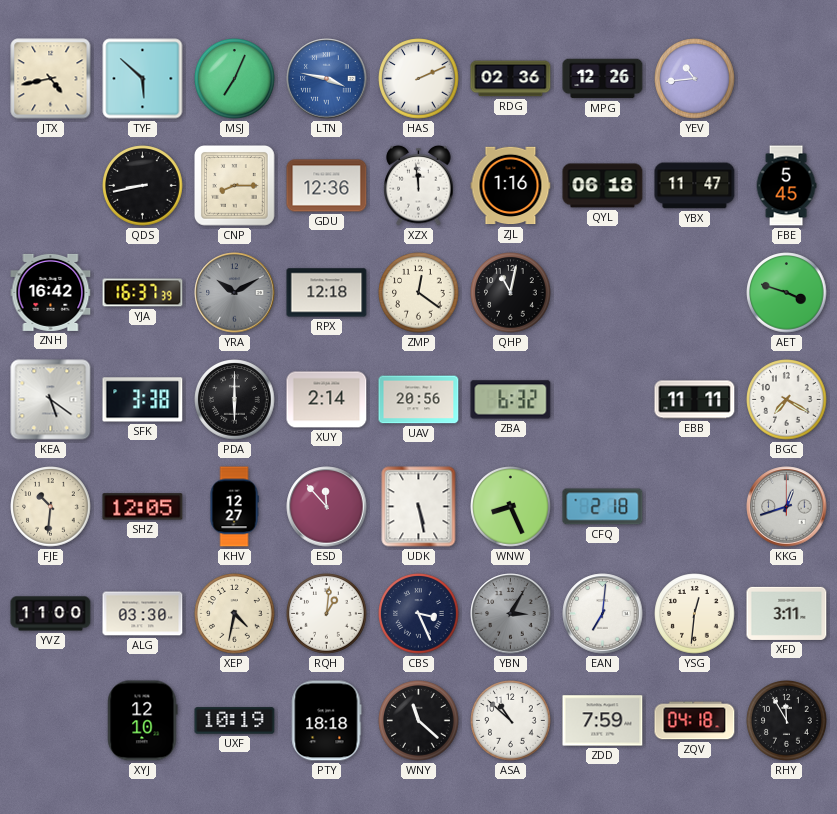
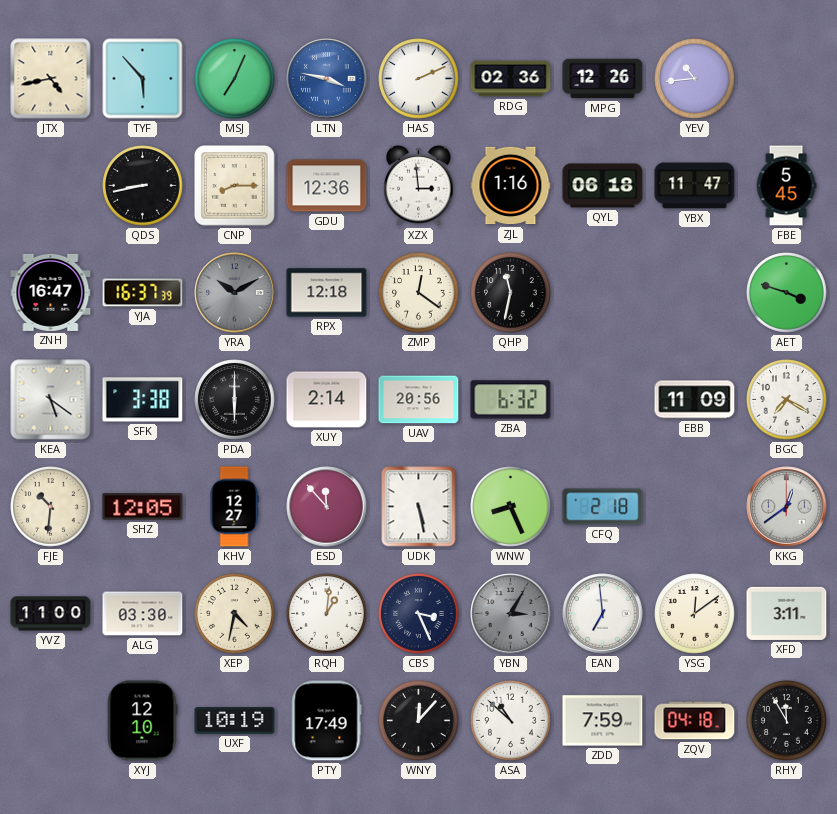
TYF: 5:52 -> 5:53 (143, 79)
XZX: 11:59 -> 2:59 (419, 185)
ZNH: 16:42 -> 16:47 (51, 292)
QHP: 11:02 -> 11:32 (511, 293)
EBB: 11:11 -> 11:09 (695, 400)
KKG: 12:42 -> 12:39 (787, 507)
EAN: 7:01 -> 6:59 (603, 614)
YSG: 12:31 -> 12:09 (695, 614)
PTY: 18:18 -> 17:49 (327, 721)
WNY: 11:22 -> 12:07 (419, 721)
